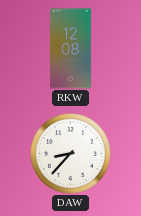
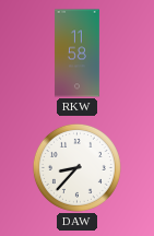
RKW: 12:08 -> 11:58 (78, 54)
